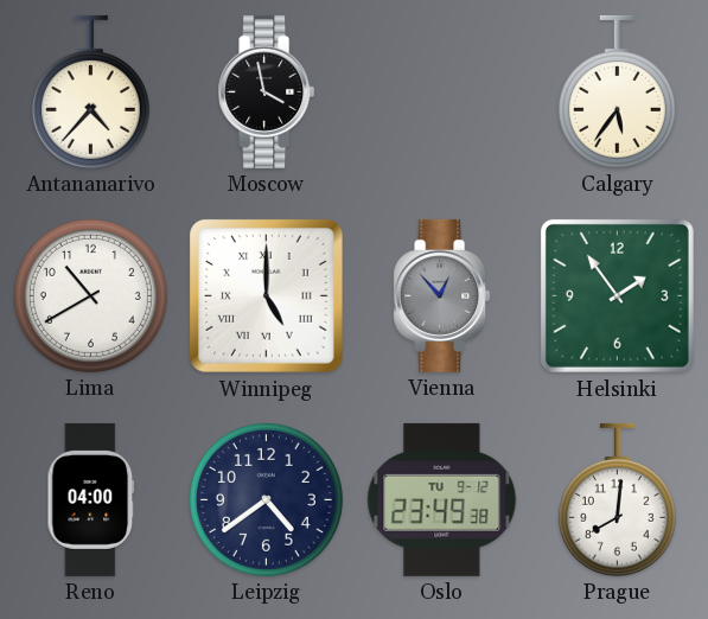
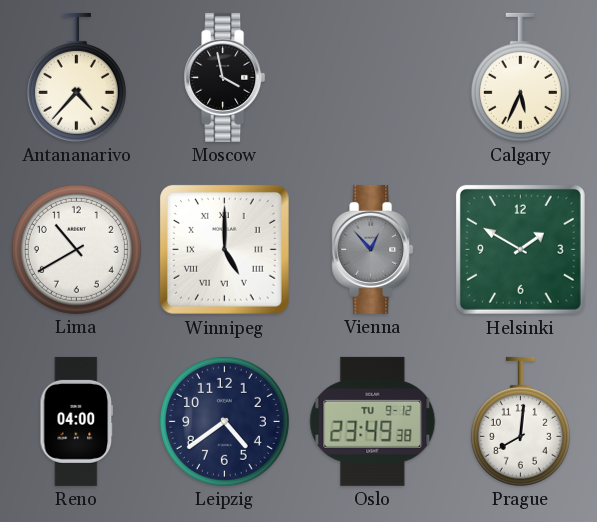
Calgary: 5:36 -> 5:34 (520, 77)
Helsinki: 1:54 -> 1:50 (520, 249)
